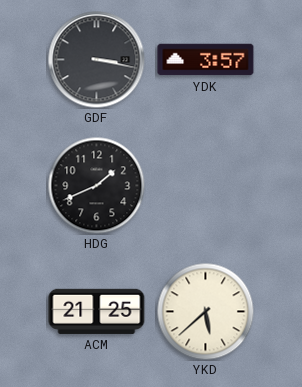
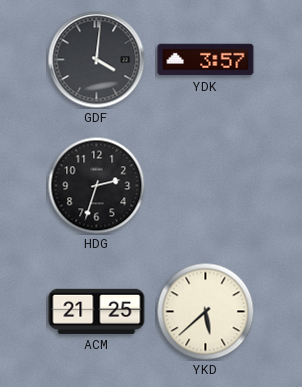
GDF: 3:17 -> 4:01 (97, 60)
HDG: 1:41 -> 2:33 (96, 185)
